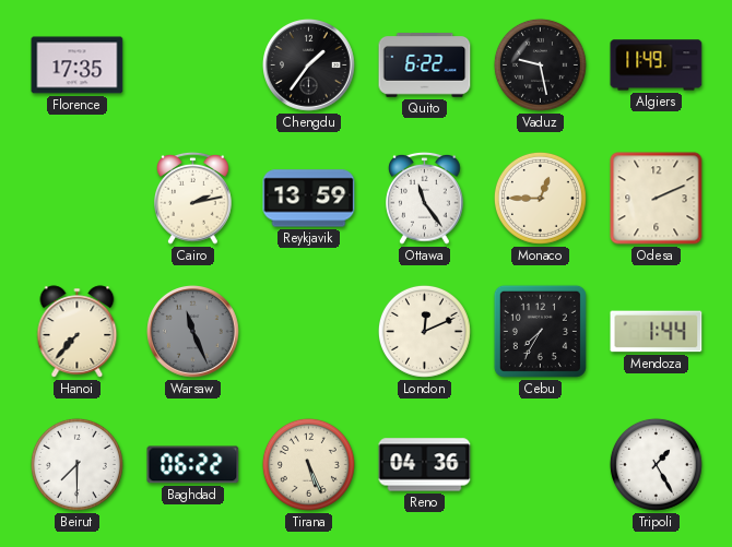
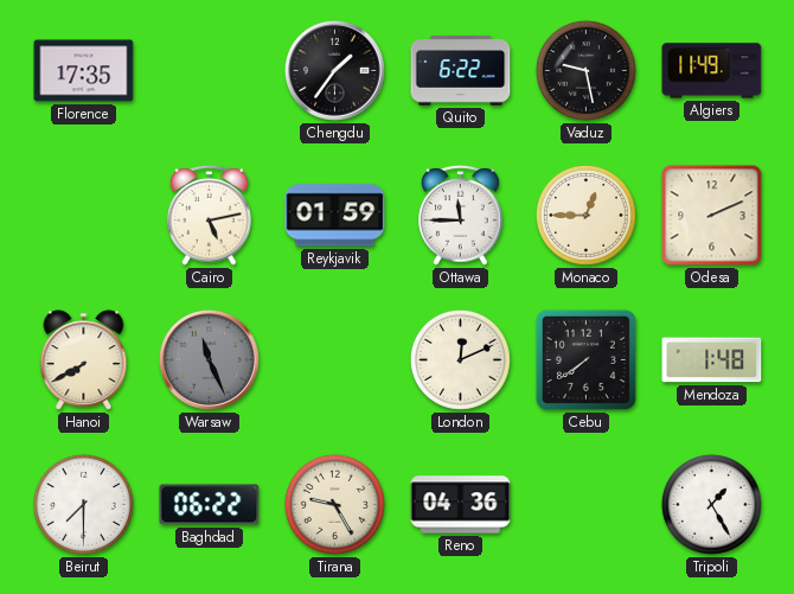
Cairo: 2:13 -> 5:13 (210, 215)
Reykjavik: 13:59 -> 01:59 (335, 216)
Ottawa: 11:24 -> 11:45 (461, 215)
Hanoi: 7:37 -> 7:40 (84, 360)
Cebu: 7:35 -> 7:39 (585, 359)
Mendoza: 1:44 -> 1:48 (712, 360)
Tirana: 5:26 -> 9:25 (334, 504)
